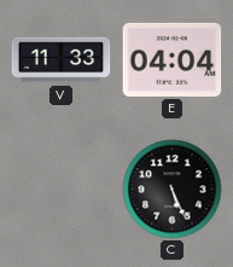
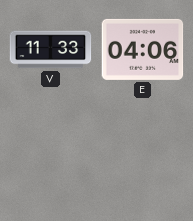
E: 04:04 -> 04:06 (143, 49)
C: 5:26 -> none (173, 190)
